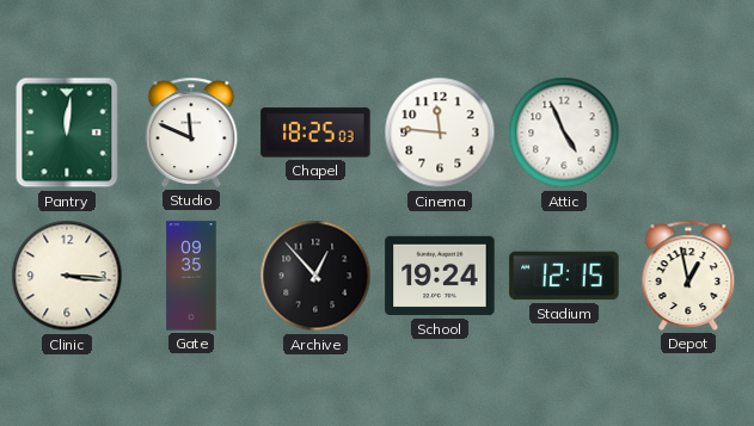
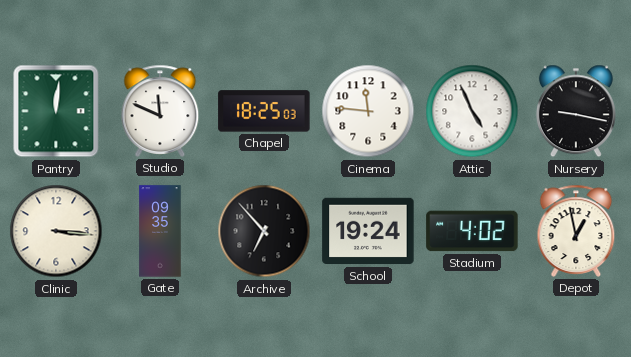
Nursery: none -> 9:17 (576, 111)
Archive: 12:53 -> 6:53 (264, 231)
Stadium: 12:15 -> 4:02 (472, 231)
